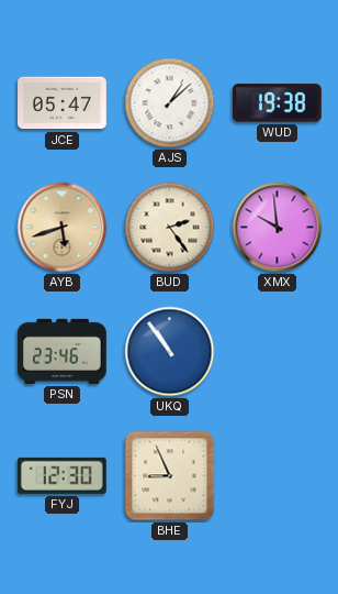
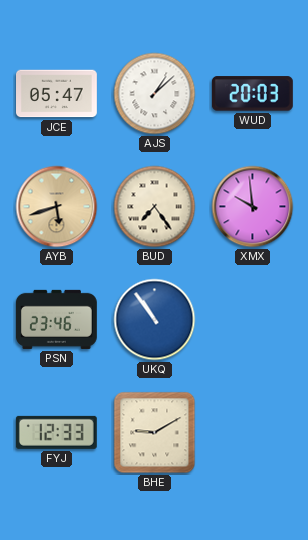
WUD: 19:38 -> 20:03 (252, 94)
BUD: 2:24 -> 7:24 (155, 207)
FYJ: 12:30 -> 12:33 (56, 432)
BHE: 8:56 -> 9:10 (155, 433)
